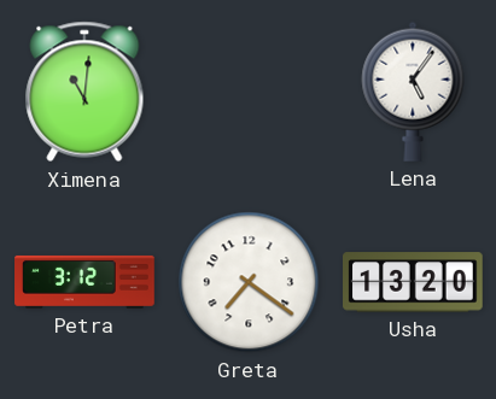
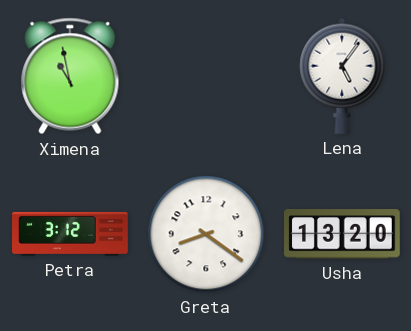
Ximena: 11:01 -> 10:58 (70, 76)
Greta: 7:21 -> 8:21 (206, 234)
